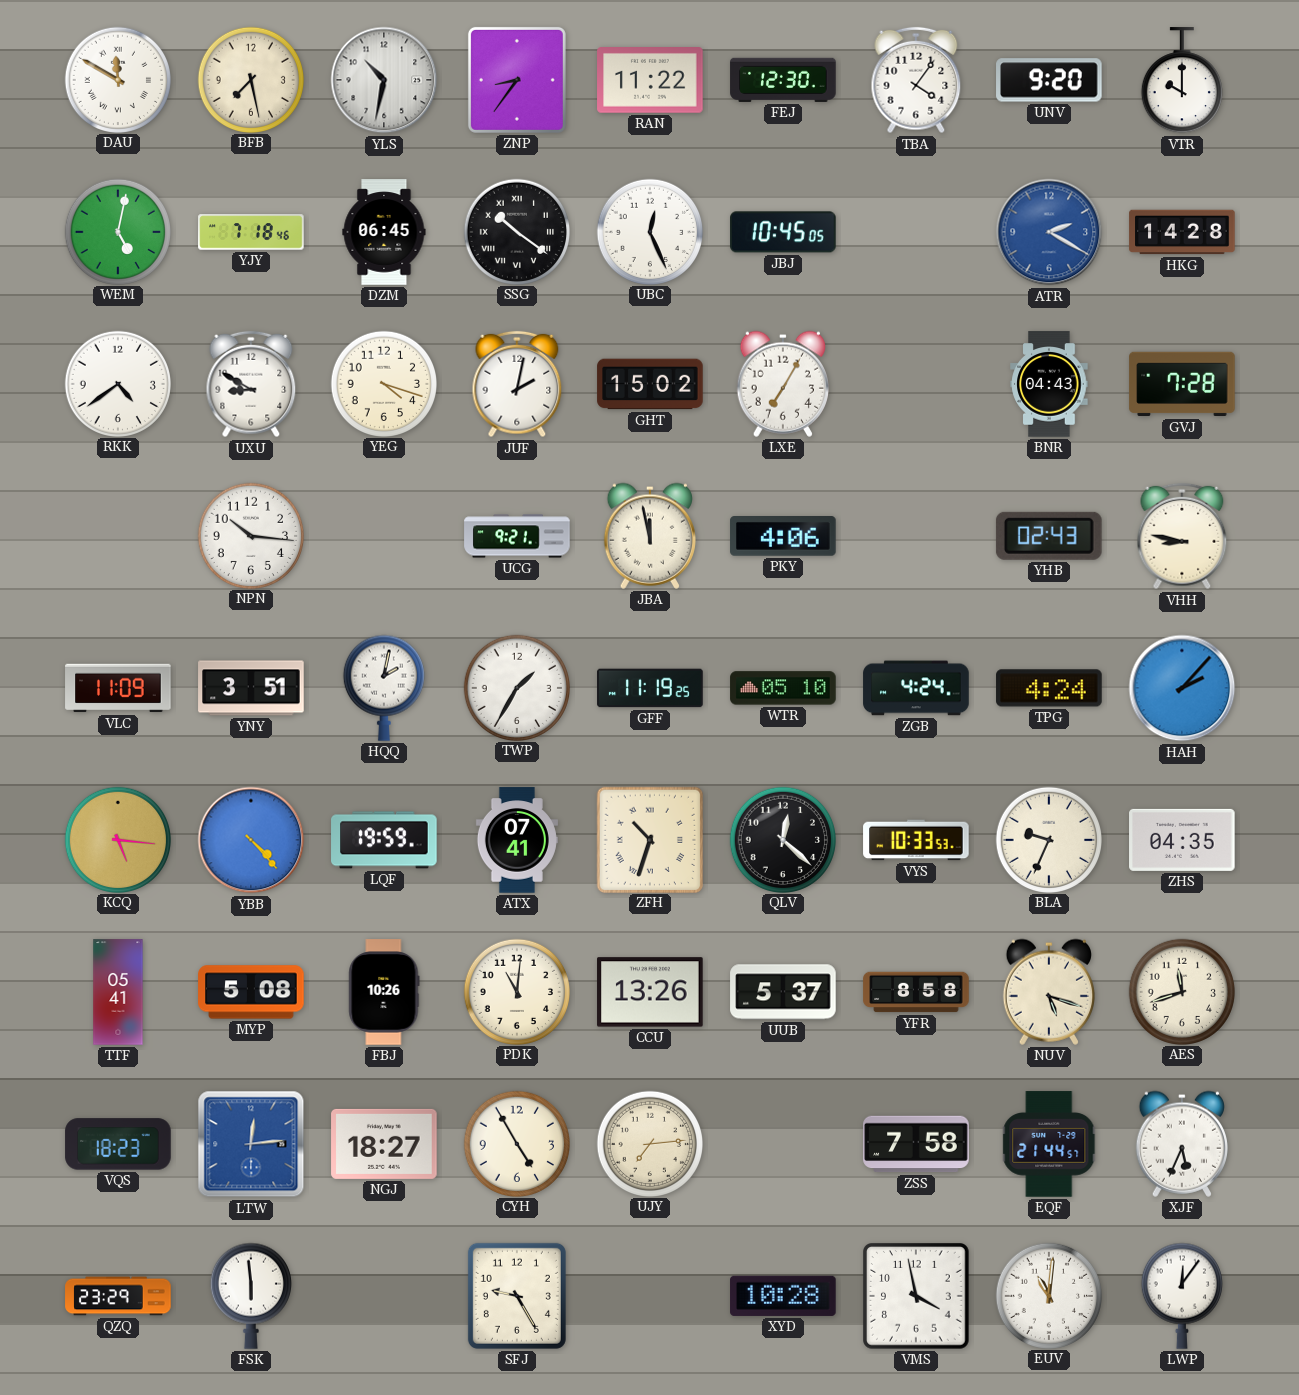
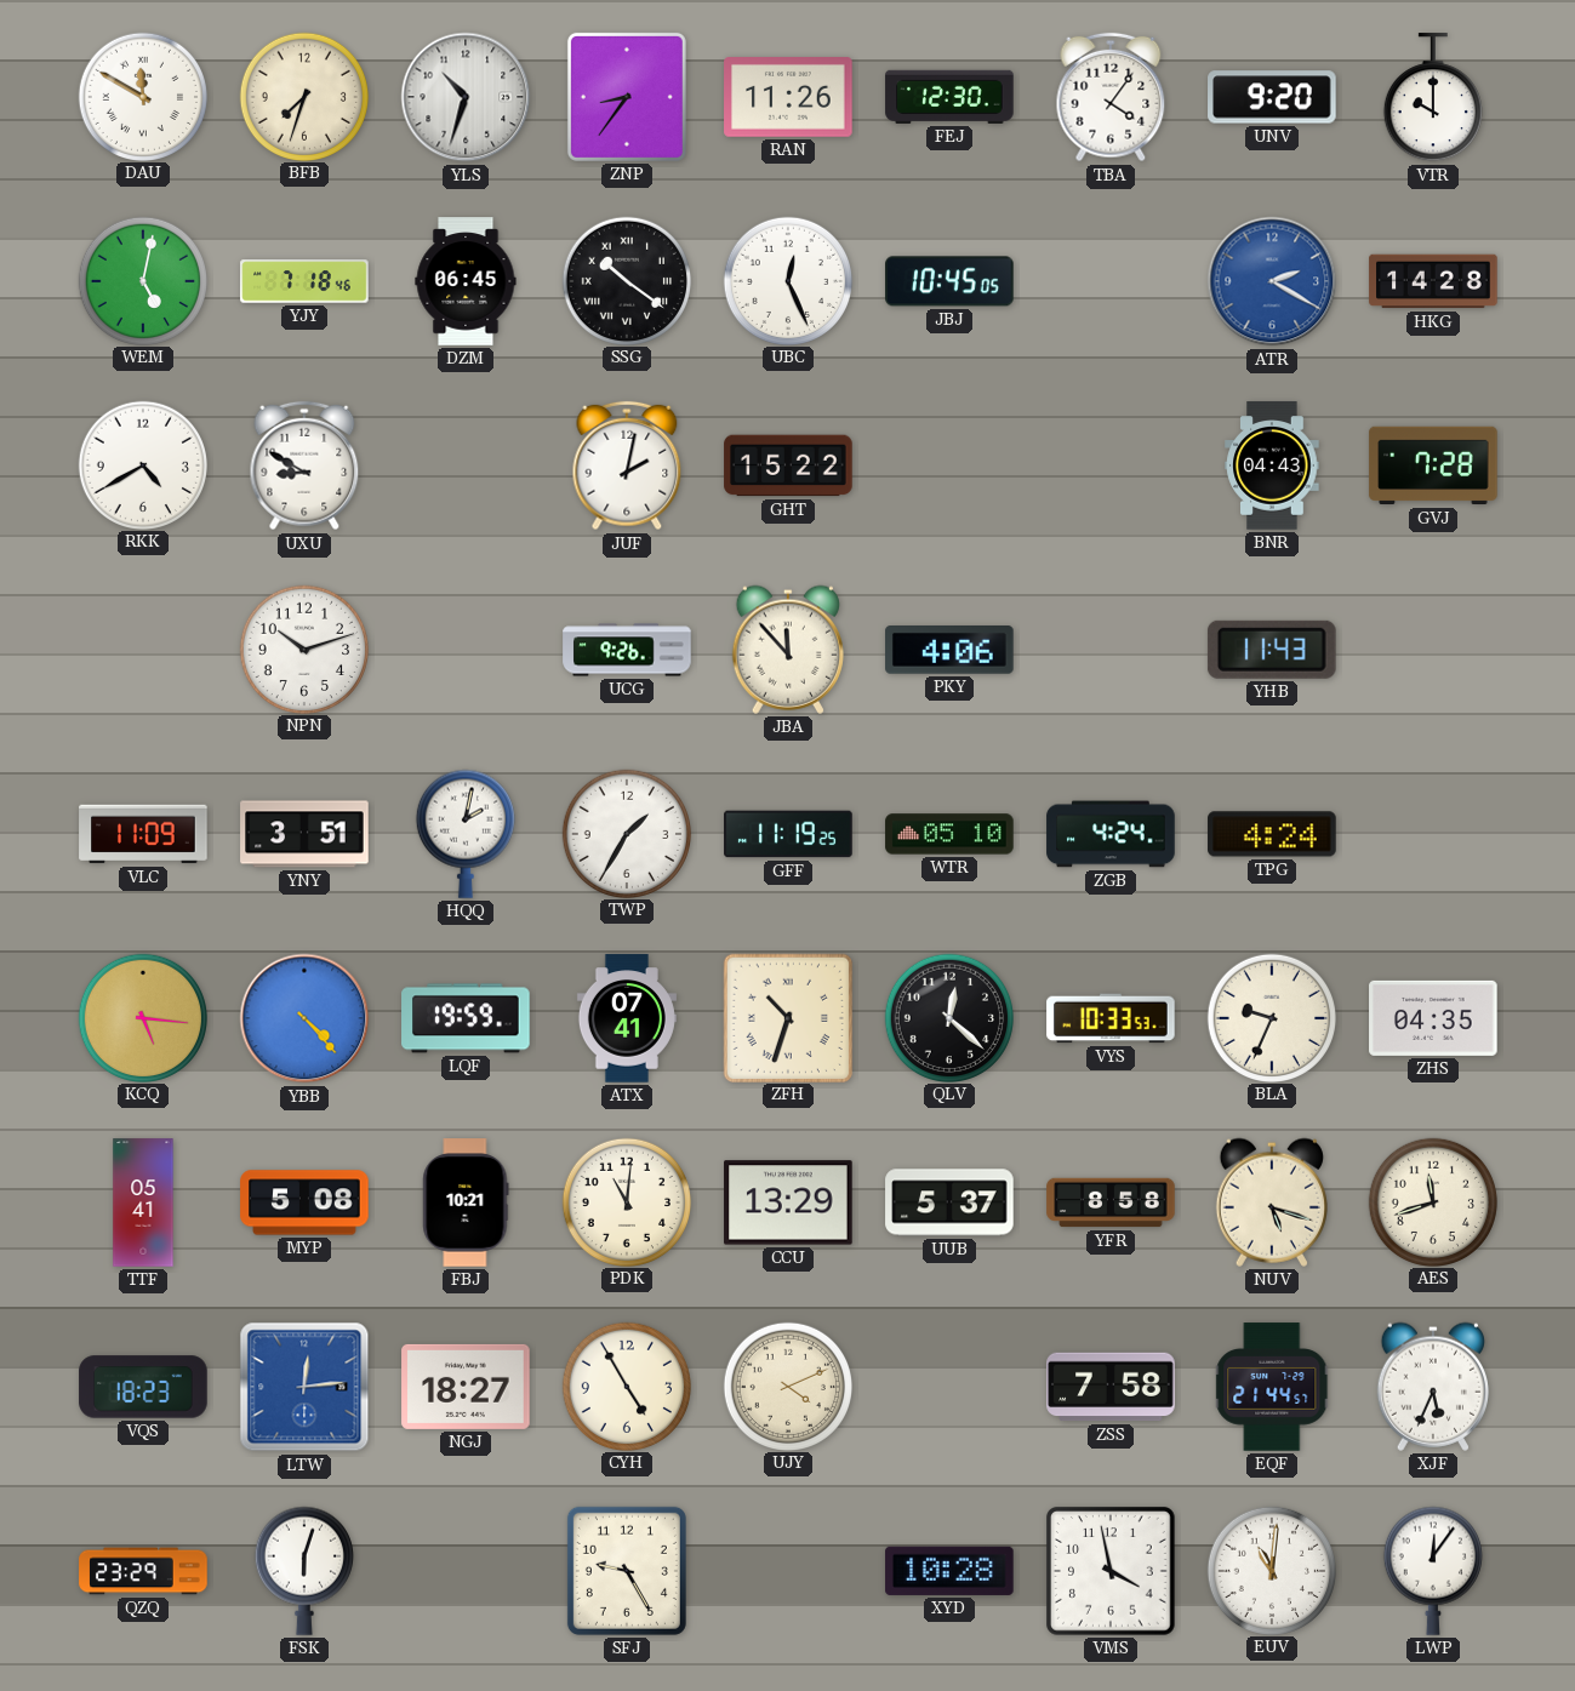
BFB: 7:28 -> 7:33 (303, 96)
YLS: 10:32 -> 10:33 (466, 97)
RAN: 11:22 -> 11:26 (788, 98)
RKK: 4:39 -> 4:40 (142, 464)
YEG: 4:18 -> none (383, 383)
GHT: 15:02 -> 15:22 (788, 465)
LXE: 7:05 -> none (782, 384)
NPN: 10:16 -> 10:12 (303, 649)
UCG: 9:21 -> 9:26 (627, 650)
JBA: 11:58 -> 11:53 (787, 650)
YHB: 02:43 -> 11:43 (1272, 650)
VHH: 8:47 -> none (1182, 536)
HAH: 2:07 -> none (1182, 688)
FBJ: 10:26 -> 10:21 (466, 1202)
CCU: 13:26 -> 13:29 (788, 1202)
UJY: 7:14 -> 4:11 (787, 1386)
FSK: 5:59 -> 6:03 (304, 1571)
